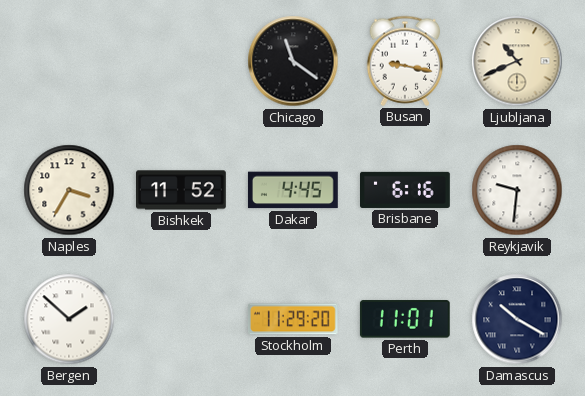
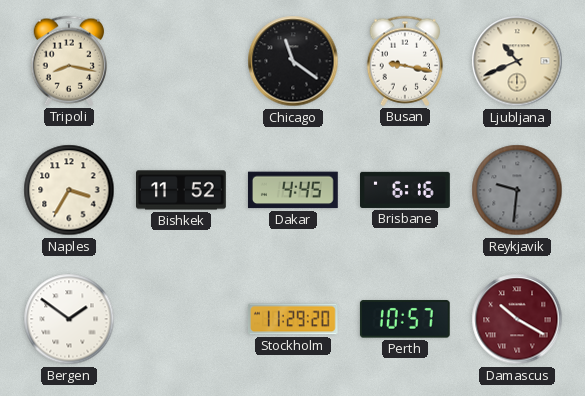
Tripoli: none -> 8:17 (68, 61)
Reykjavik dial: white -> grey (517, 190)
Bergen: 1:52 -> 1:51 (69, 319)
Perth: 11:01 -> 10:57 (405, 319)
Damascus dial: navy -> burgundy (517, 319)
